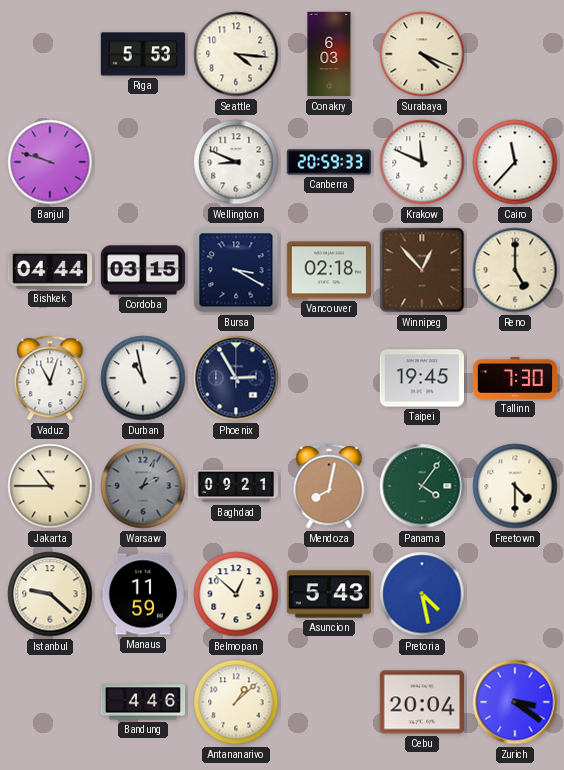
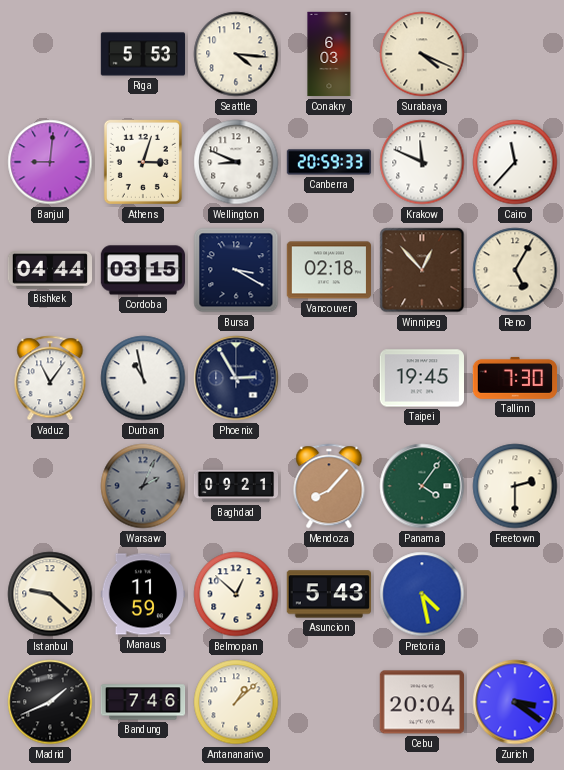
Banjul: 9:48 -> 9:01 (50, 162)
Athens: none -> 3:03 (143, 162)
Reno: 5:00 -> 5:05 (515, 270)
Vaduz: 11:03 -> 11:06 (50, 378)
Jakarta: 10:45 -> none (50, 486)
Mendoza: 8:02 -> 8:07 (329, 486)
Freetown: 4:30 -> 2:30 (515, 486)
Madrid: none -> 1:41 (50, 702)
Bandung: 4:46 -> 7:46 (143, 702)
